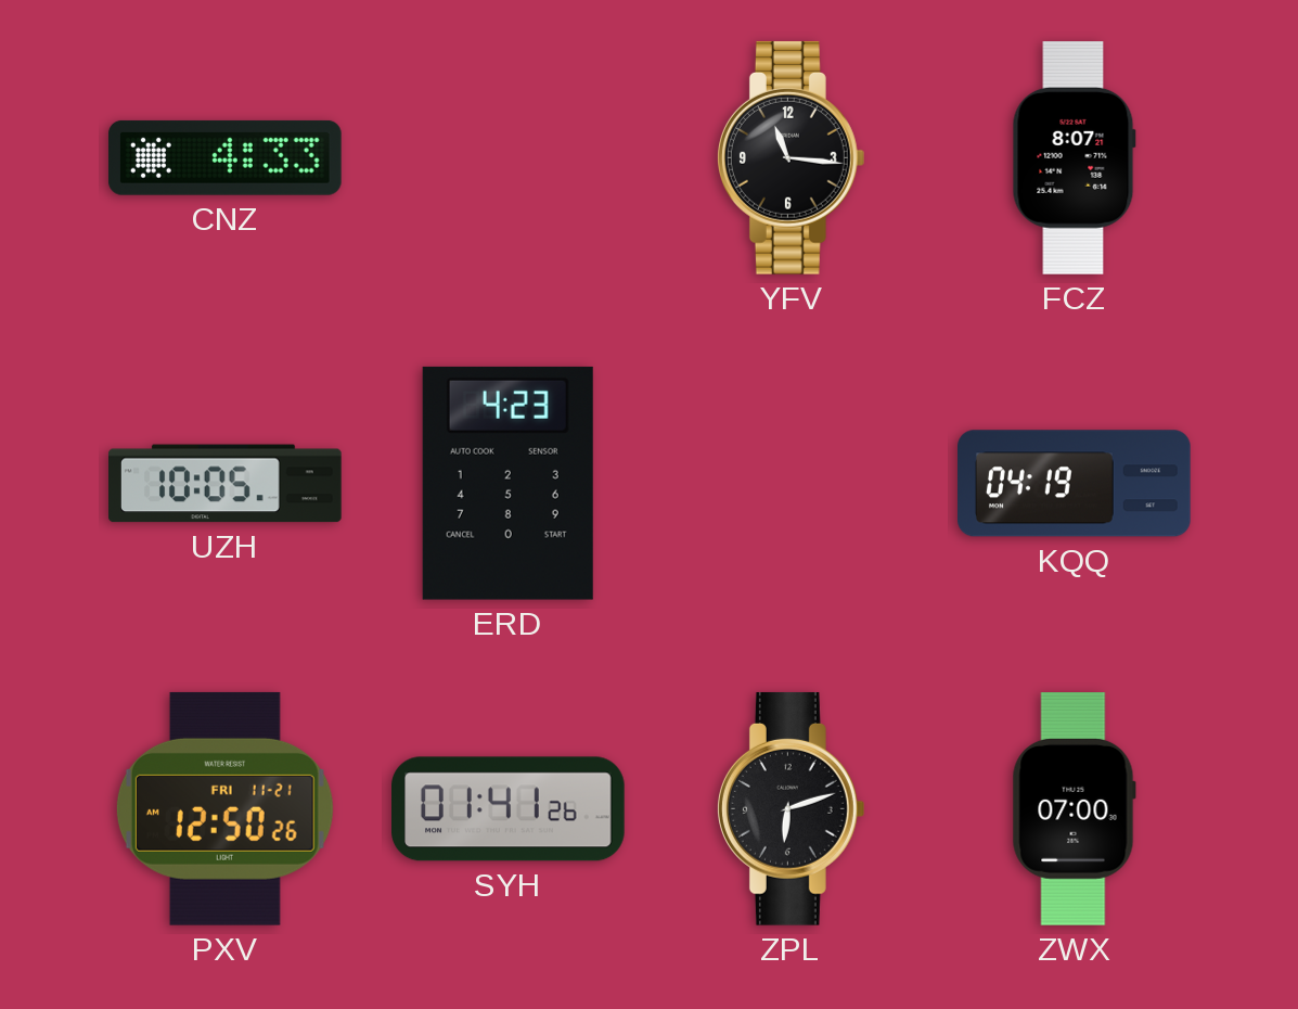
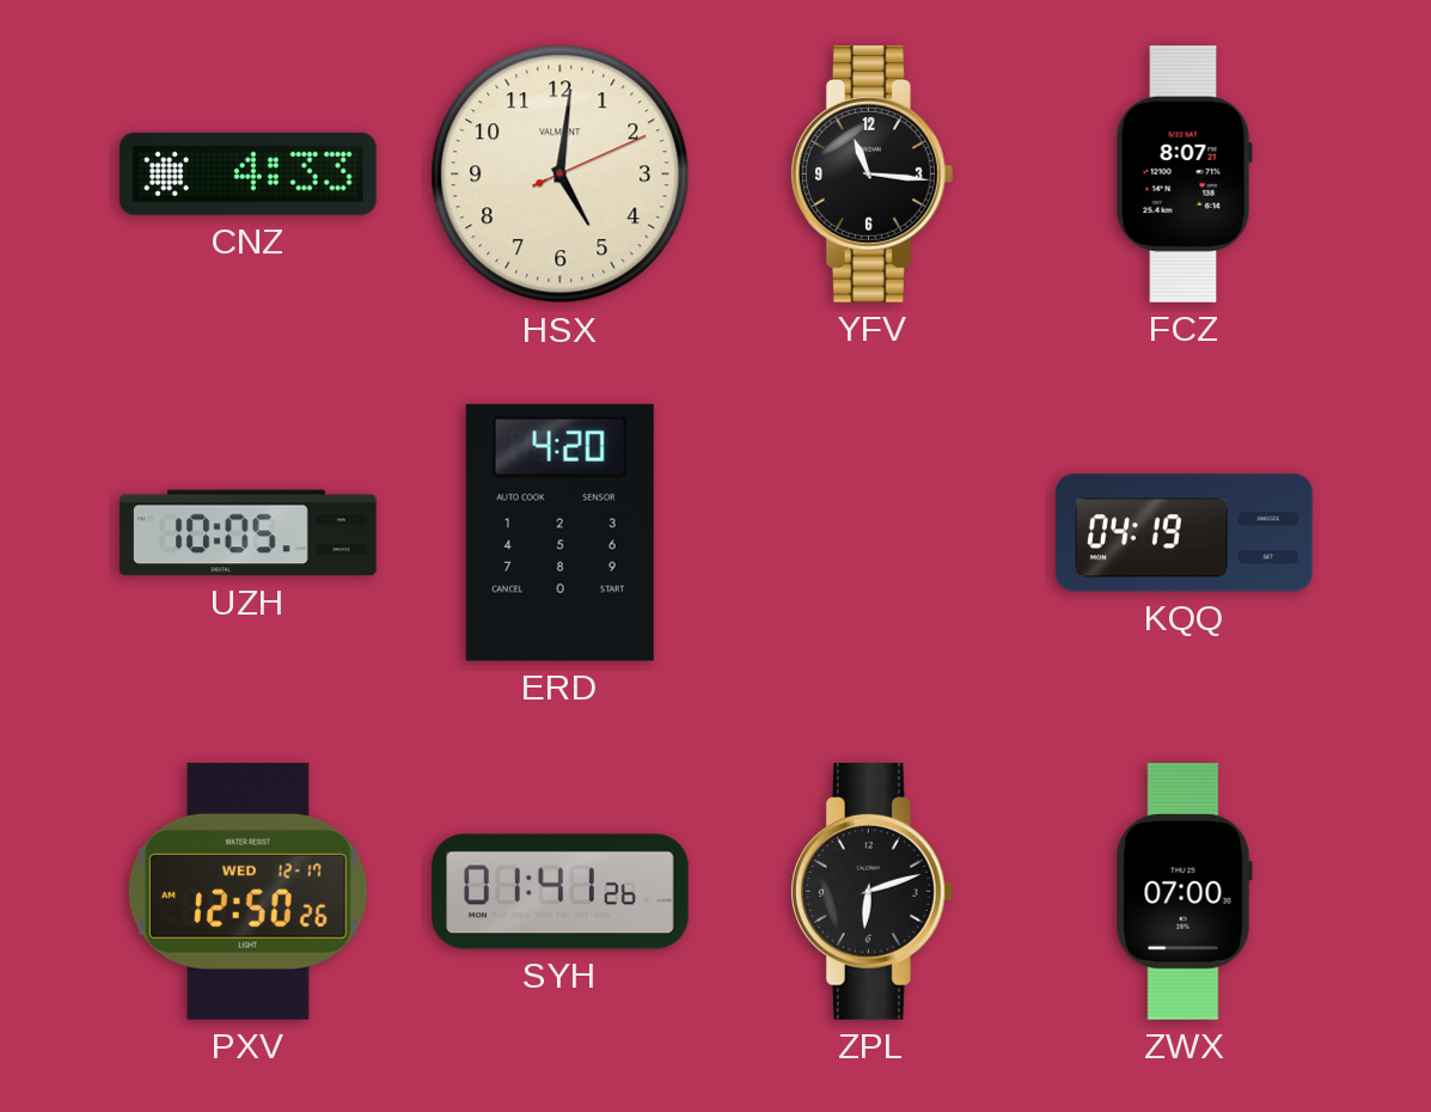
HSX: none -> 5:01 (561, 175)
ERD: 4:23 -> 4:20 (559, 532)
PXV date: FRI 11-21 -> WED 12-17 (247, 891)
